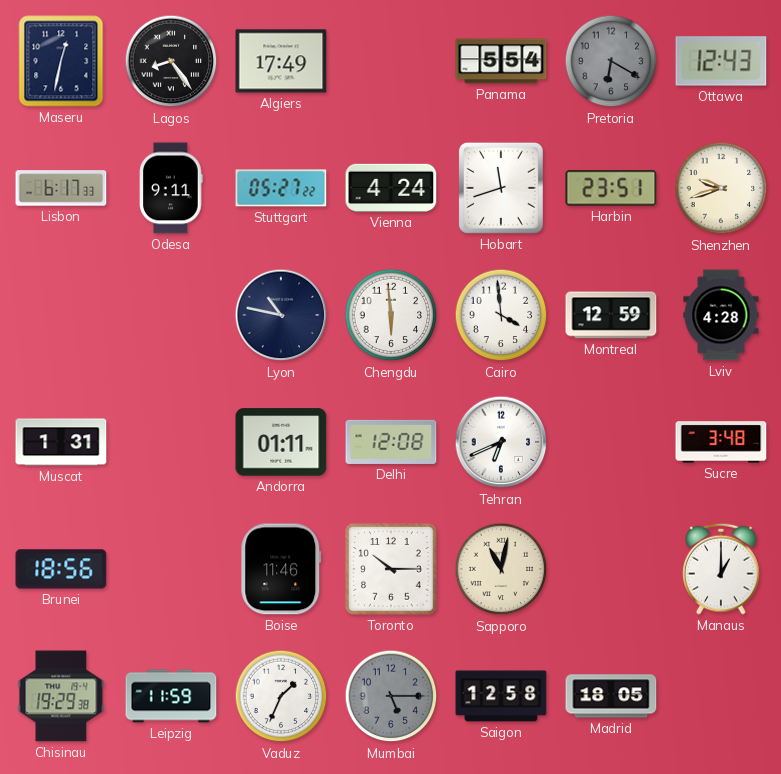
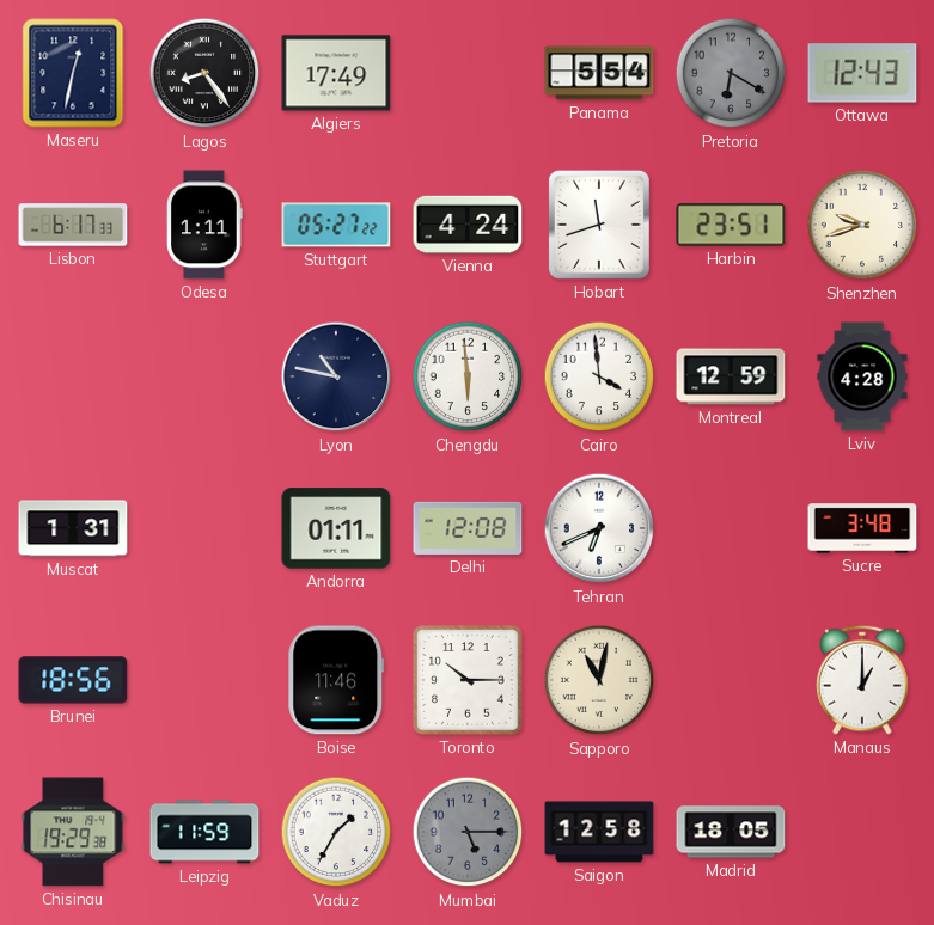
Odesa: 9:11 -> 1:11 (204, 225)
Vaduz: 1:34 -> 1:35 (336, 832)
